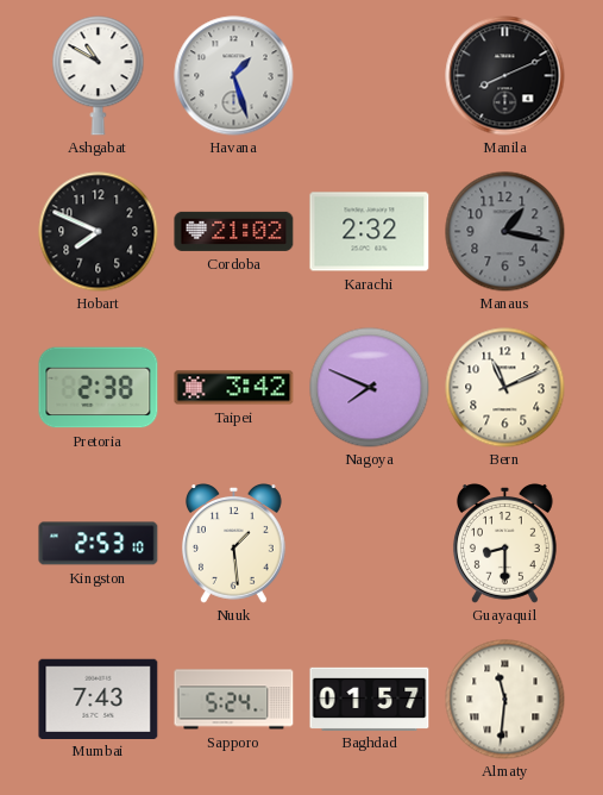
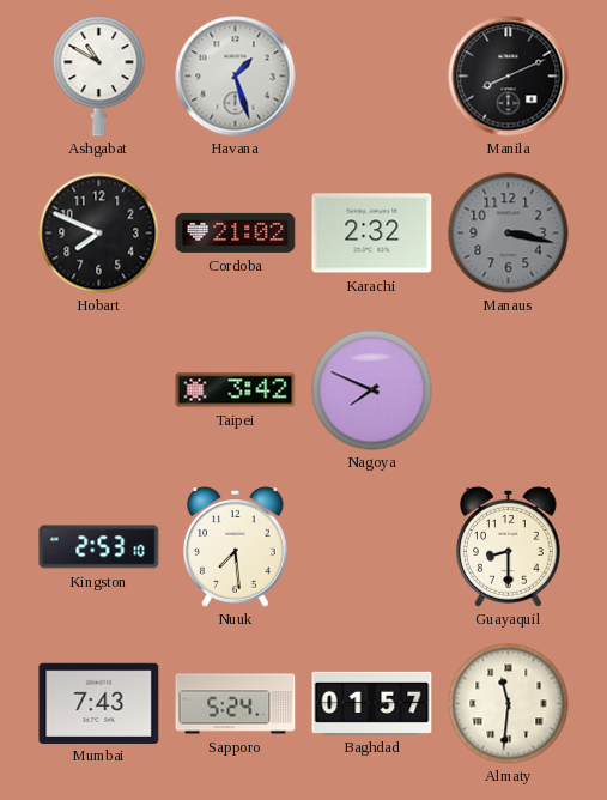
Manaus: 1:17 -> 3:17 (509, 234)
Pretoria: 2:38 -> none (99, 388)
Bern: 11:11 -> none (505, 388)
Nuuk: 1:29 -> 7:29 (235, 547)
